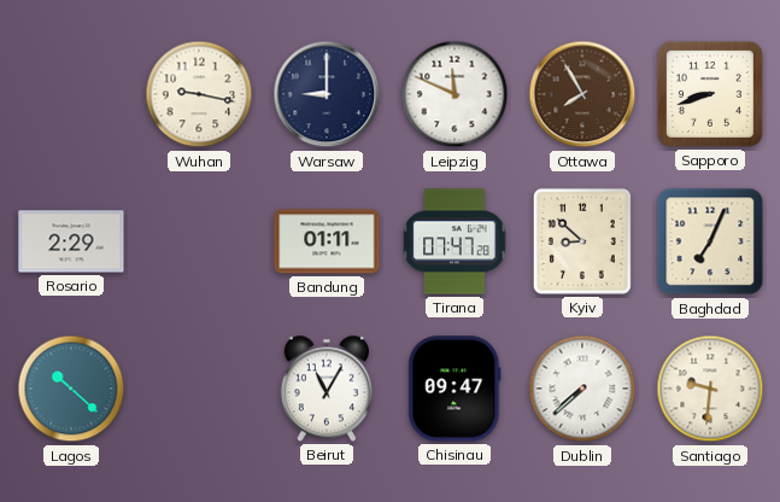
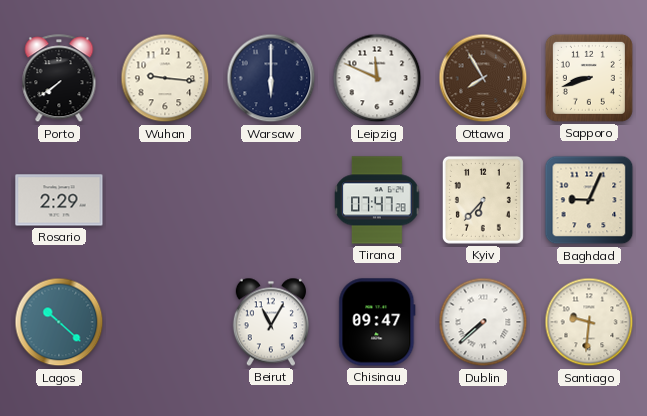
Porto: none -> 7:39 (59, 79)
Wuhan: 9:17 -> 9:16 (165, 78)
Warsaw: 9:00 -> 6:00 (271, 78)
Bandung: 01:11 -> none (327, 241)
Kyiv: 8:52 -> 6:37 (483, 200)
Baghdad: 7:04 -> 9:04 (589, 200)
